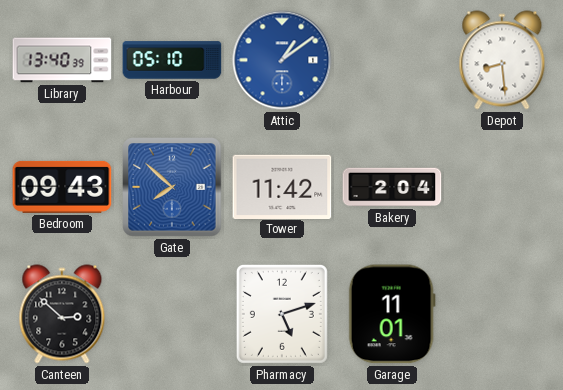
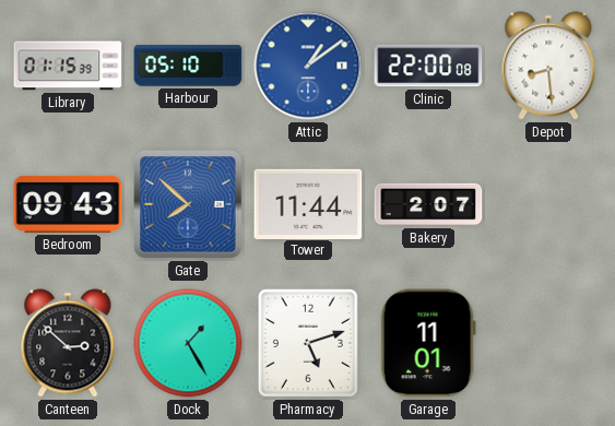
Library: 13:40 -> 01:15 (68, 66)
Clinic: none -> 22:00 (428, 66)
Tower: 11:42 -> 11:44 (308, 203)
Bakery: 2:04 -> 2:07 (428, 204)
Dock: none -> 1:25 (188, 343)
